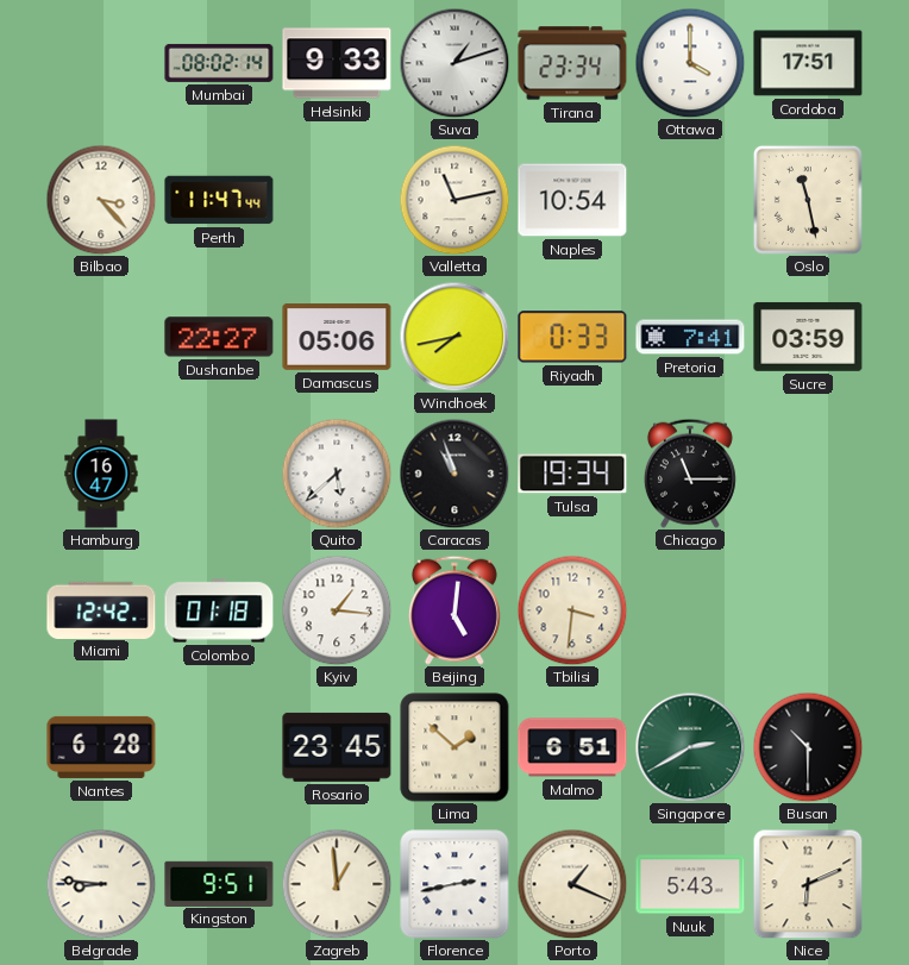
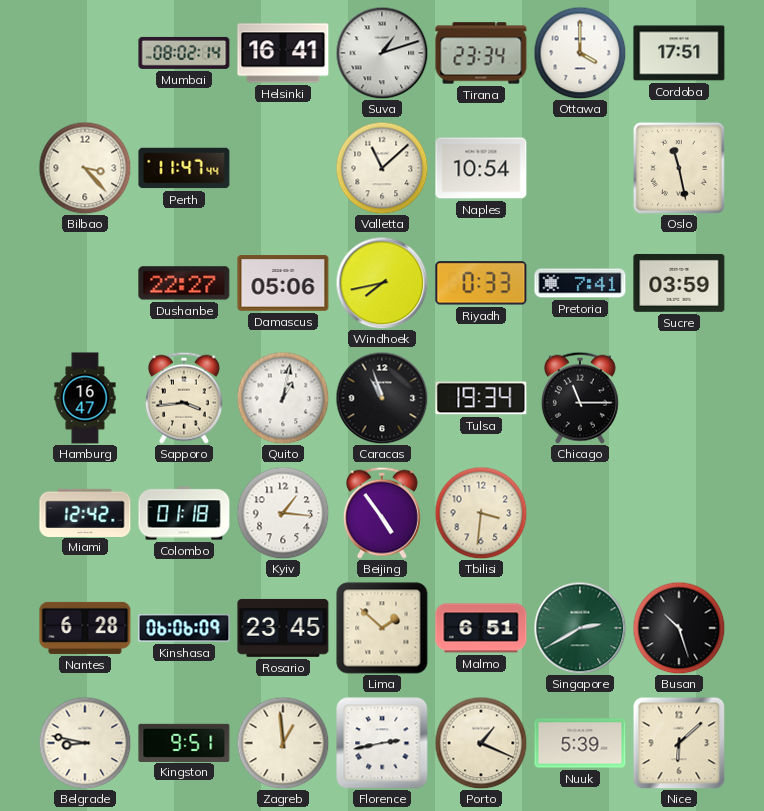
Helsinki: 9:33 -> 16:41 (283, 53)
Valletta: 11:13 -> 11:08 (382, 168)
Sapporo: none -> 3:44 (184, 398)
Quito: 5:38 -> 1:02 (283, 398)
Beijing: 5:01 -> 4:54 (382, 513)
Kinshasa: none -> 06:06 (184, 628)
Busan: 10:30 -> 10:27 (679, 628)
Belgrade: 8:46 -> 8:47 (85, 743)
Nuuk: 5:43 -> 5:39 (580, 743)
Nice: 6:11 -> 6:08 (679, 743)
